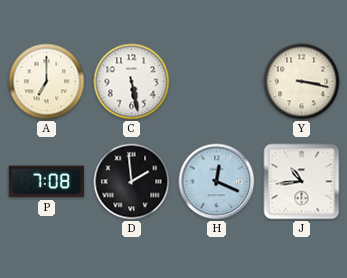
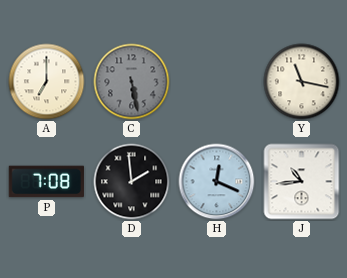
C dial: white -> grey (132, 82)
Y: 3:17 -> 11:17 (302, 82)
